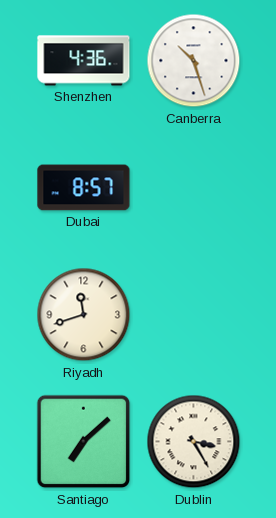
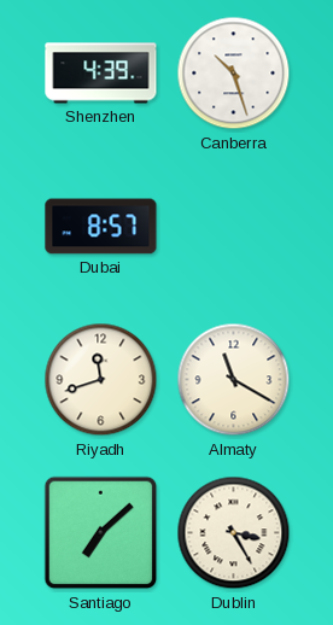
Shenzhen: 4:36 -> 4:39 (101, 74)
Almaty: none -> 11:20 (234, 380)
